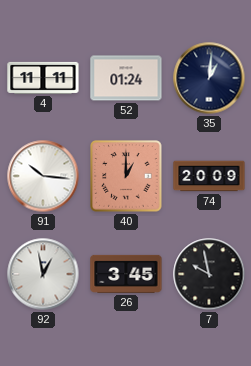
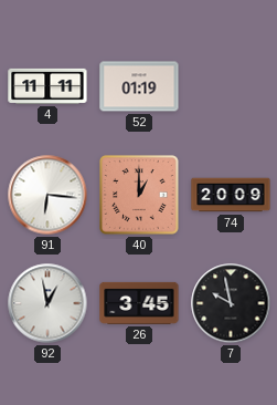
52: 01:24 -> 01:19 (139, 86)
35: 1:01 -> none (209, 78)
91: 10:16 -> 6:16 (47, 195)
